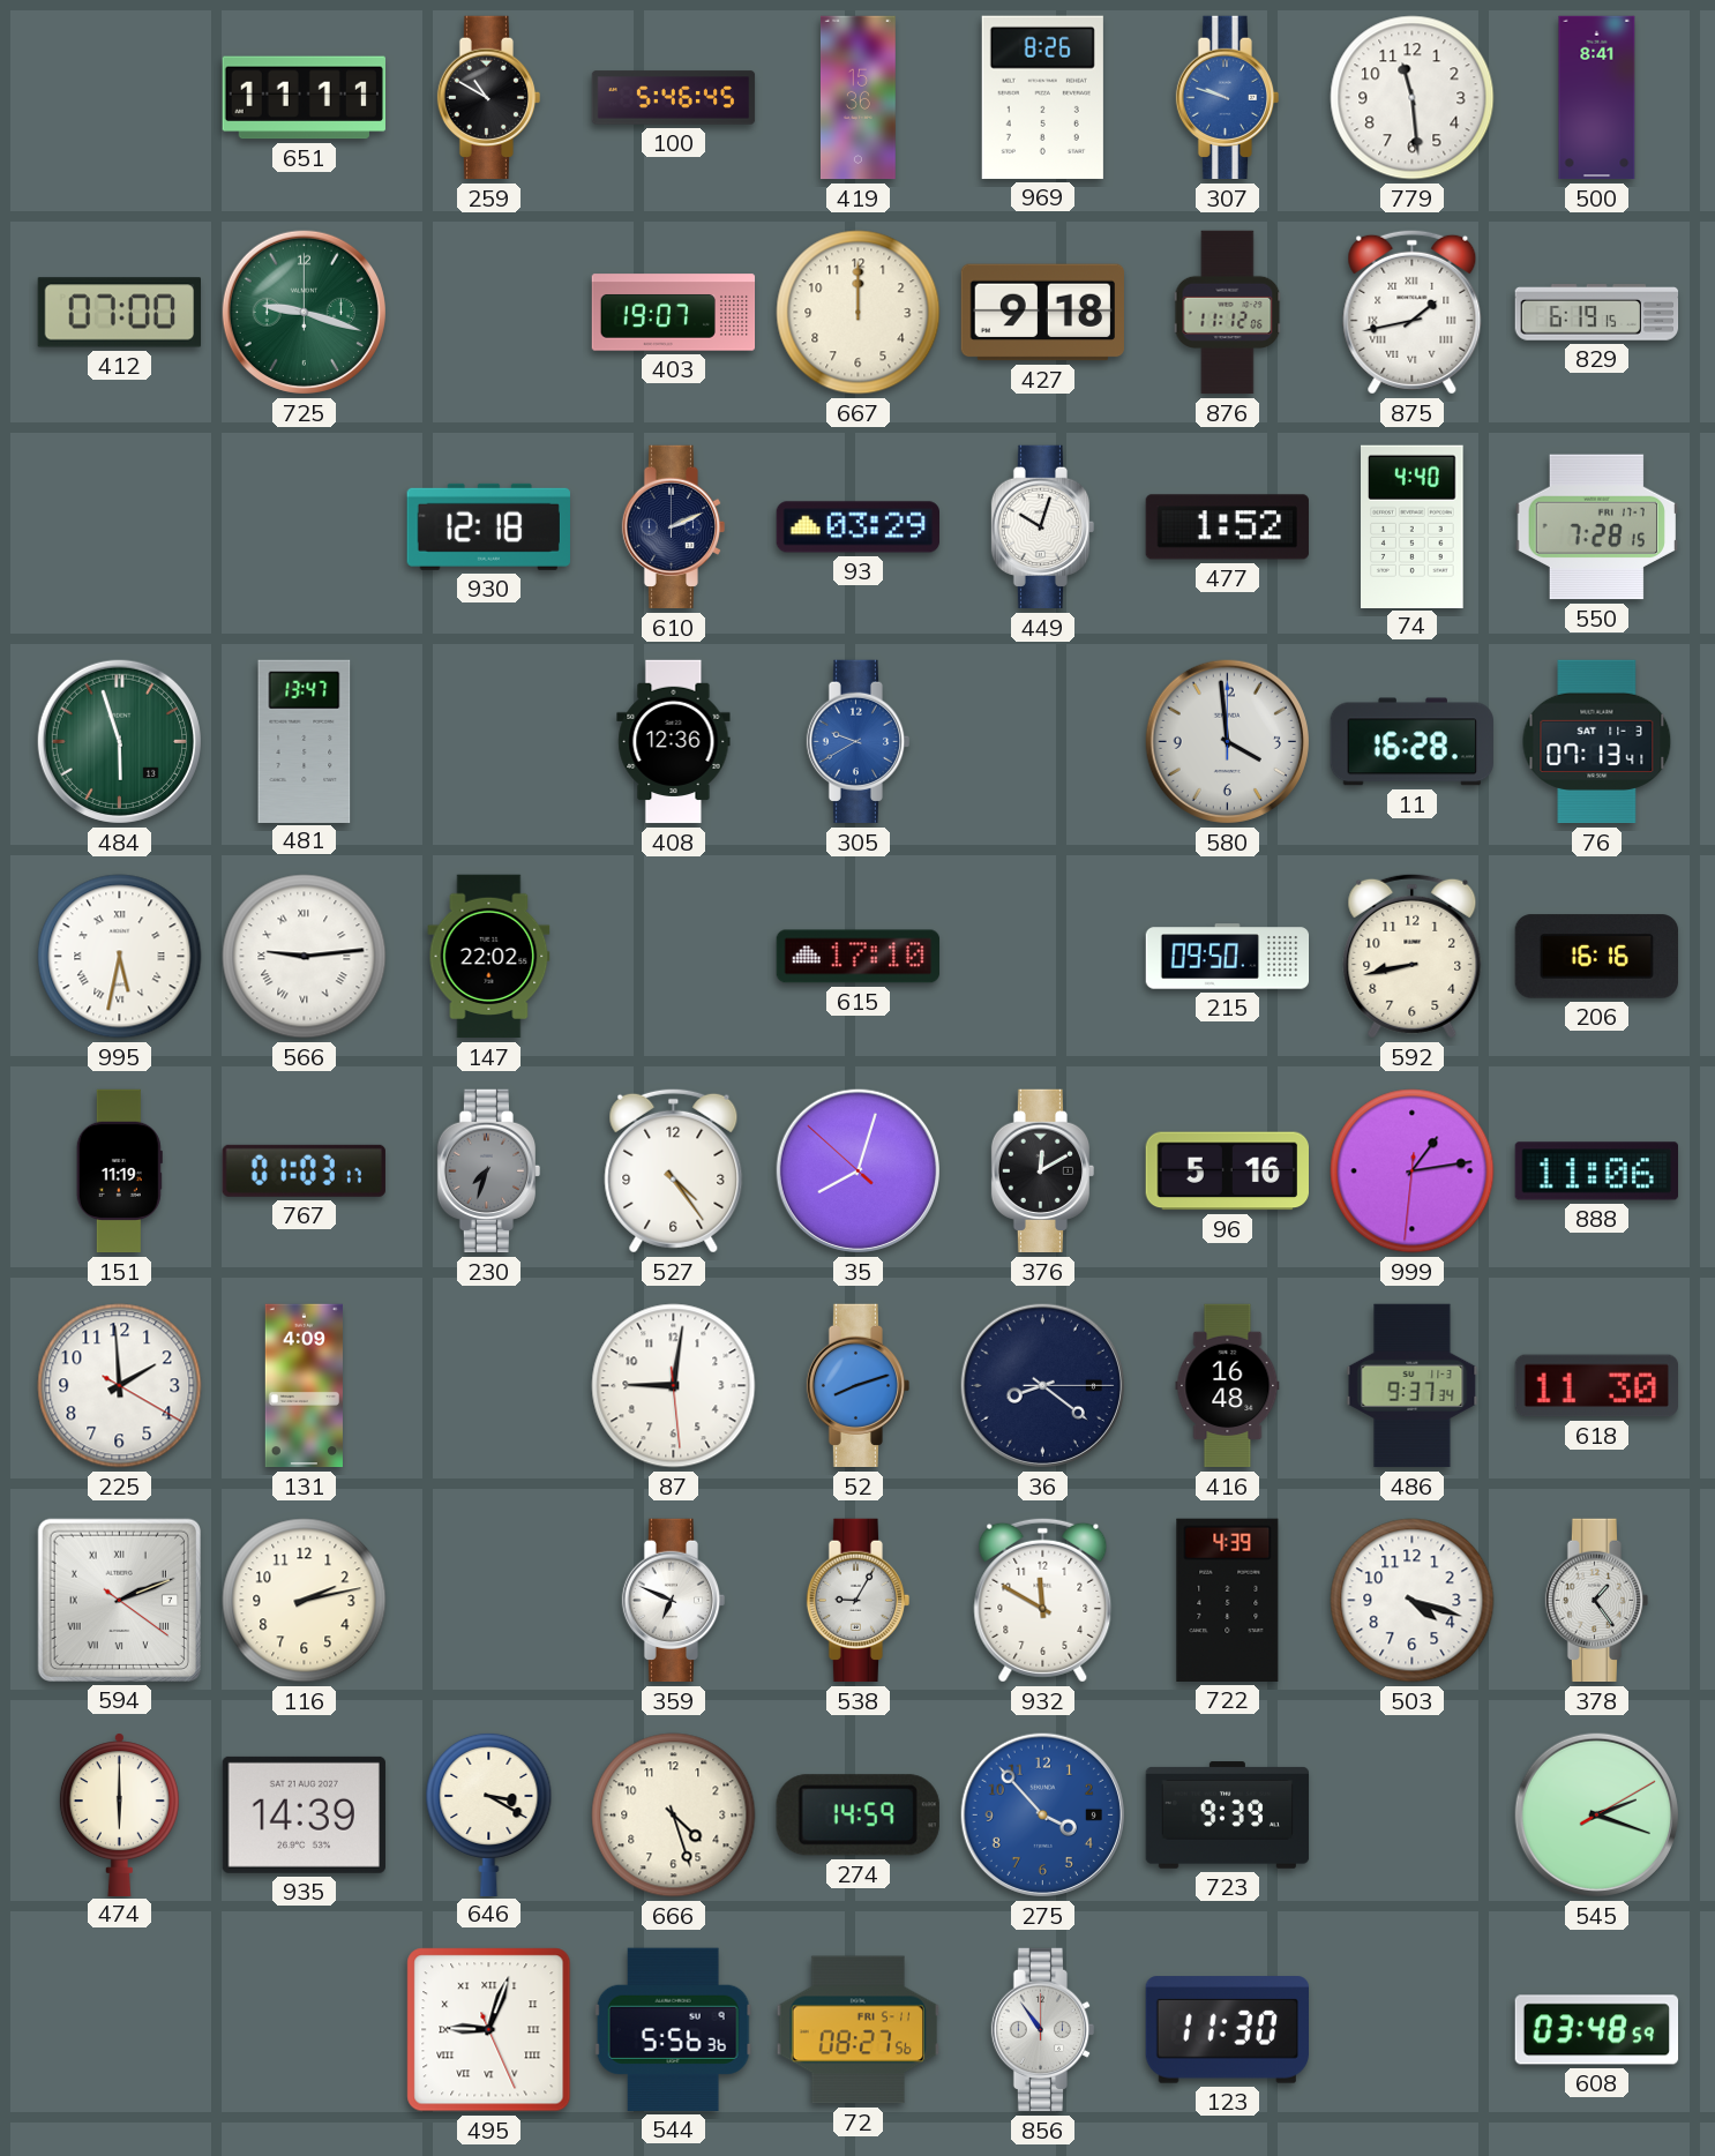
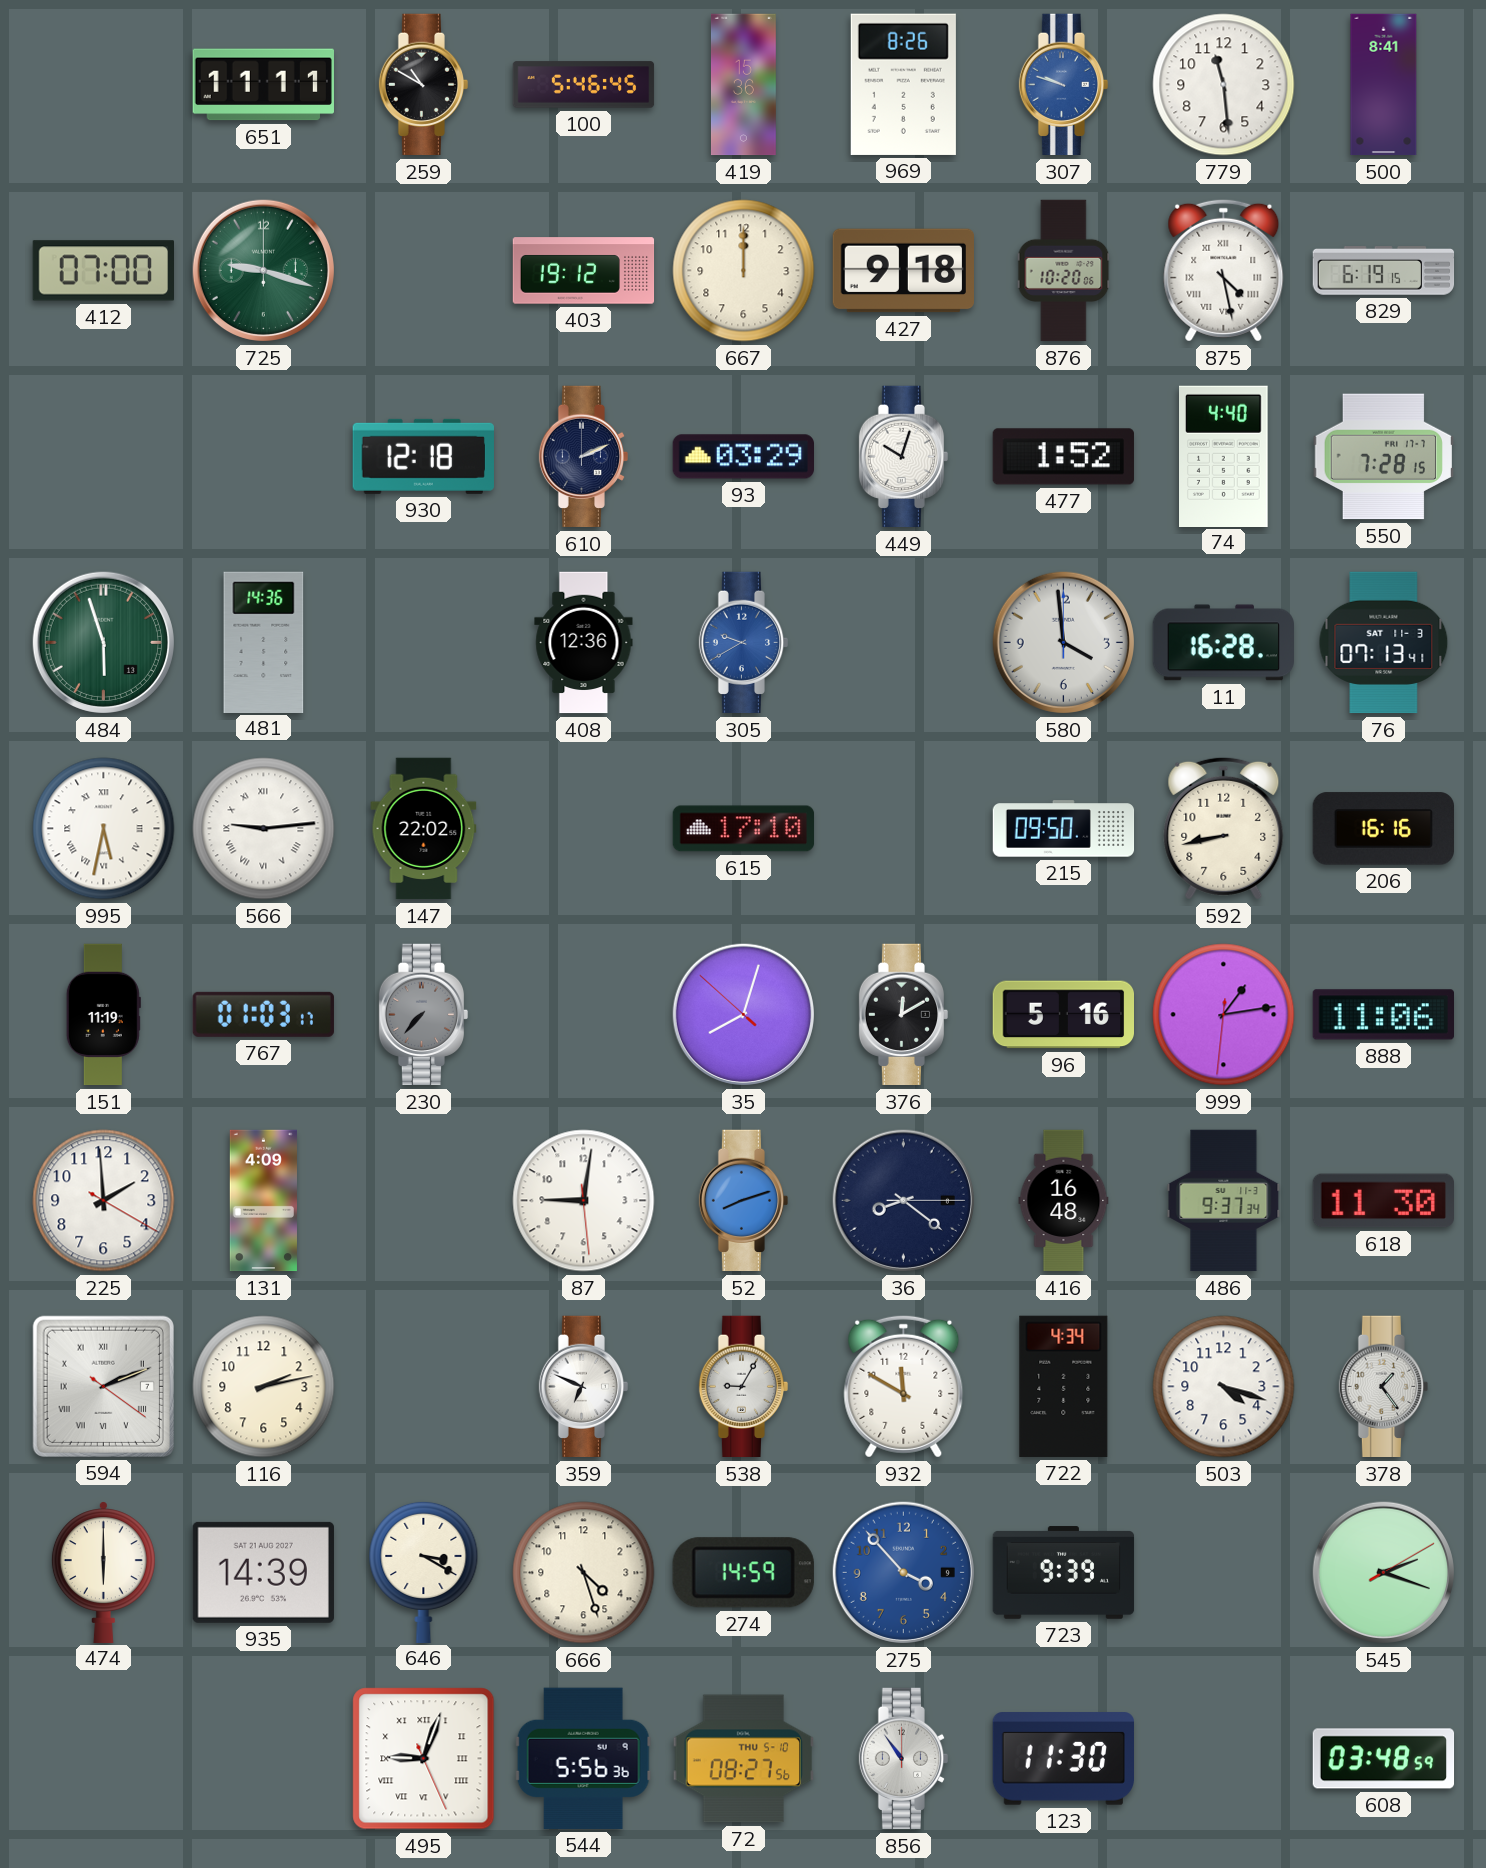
403: 19:07 -> 19:12 (584, 271)
876: 11:12 -> 10:20 (1064, 271)
875: 1:43 -> 4:28 (1224, 270)
481: 13:47 -> 14:36 (264, 642)
230: 7:33 -> 7:37 (424, 1015)
527: 4:24 -> none (674, 1170)
722: 4:39 -> 4:34 (1064, 1386)
72 date: FRI 5-11 -> THU 5-10 (743, 1759)
